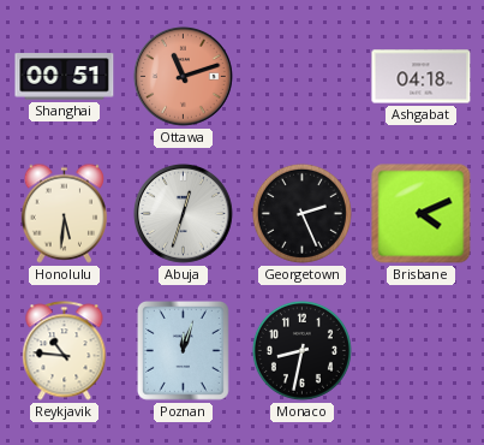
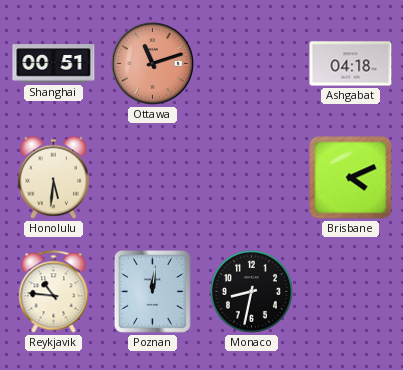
Abuja: 12:33 -> none (183, 213)
Georgetown: 2:26 -> none (301, 213)
Poznan: 12:03 -> 12:01 (152, 292)
